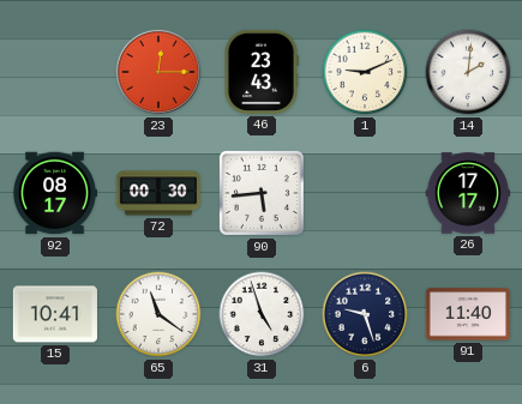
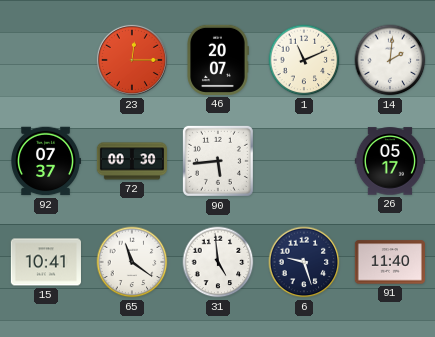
46: 23:43 -> 20:07 (218, 60)
1: 9:11 -> 11:11 (304, 60)
92: 08:17 -> 07:37 (46, 161)
26: 17:17 -> 05:17 (389, 161)
31: 4:57 -> 4:59 (218, 262)
